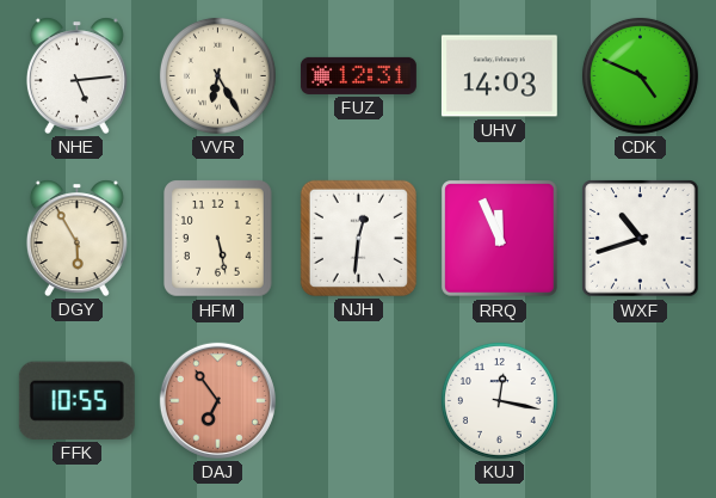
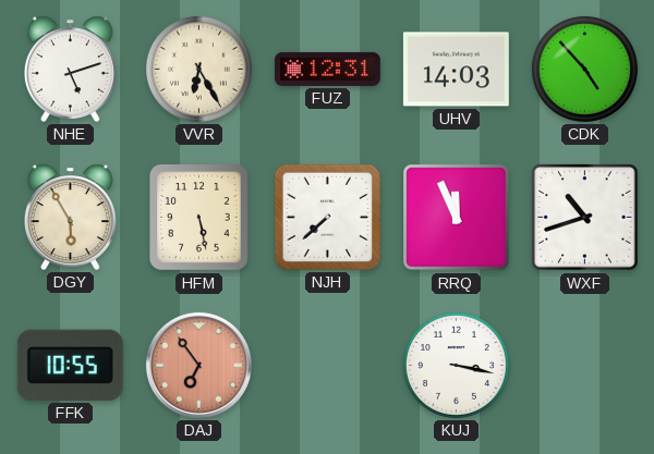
NHE: 5:14 -> 5:12 (70, 69)
CDK: 4:49 -> 4:53 (584, 69)
NJH: 12:31 -> 7:38 (327, 217)
KUJ: 12:17 -> 3:17 (456, 365)
